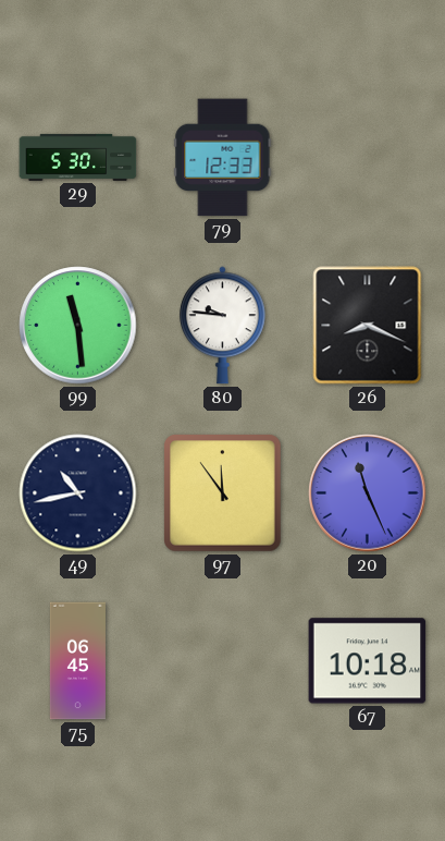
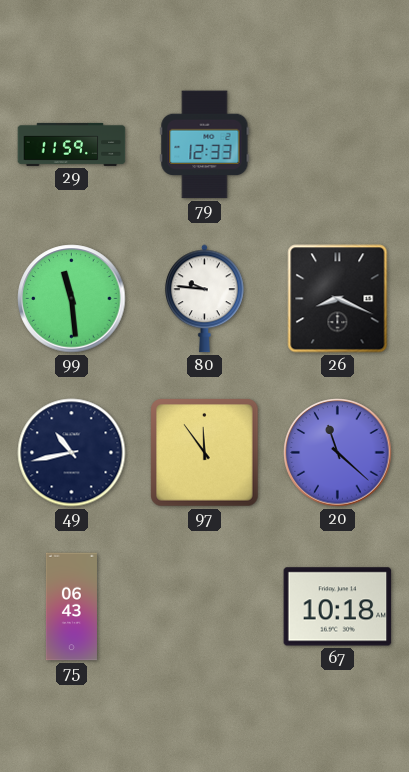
29: 5:30 -> 11:59 (72, 144)
20: 11:26 -> 11:22 (338, 453)
75: 06:45 -> 06:43 (71, 607)
